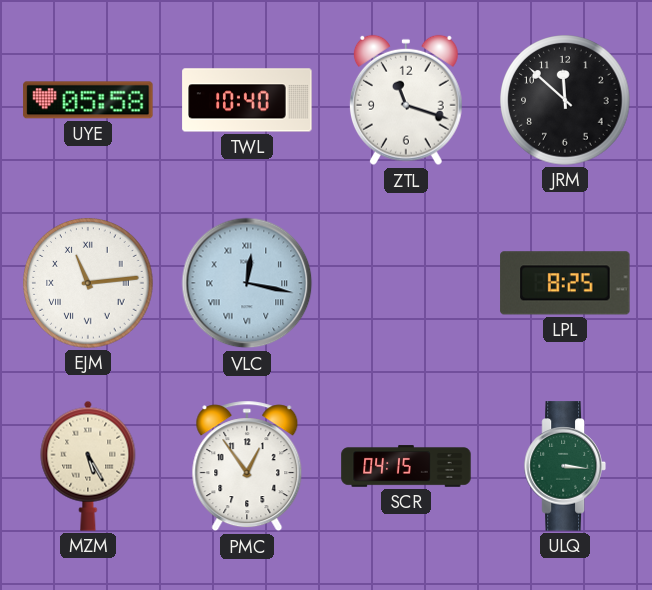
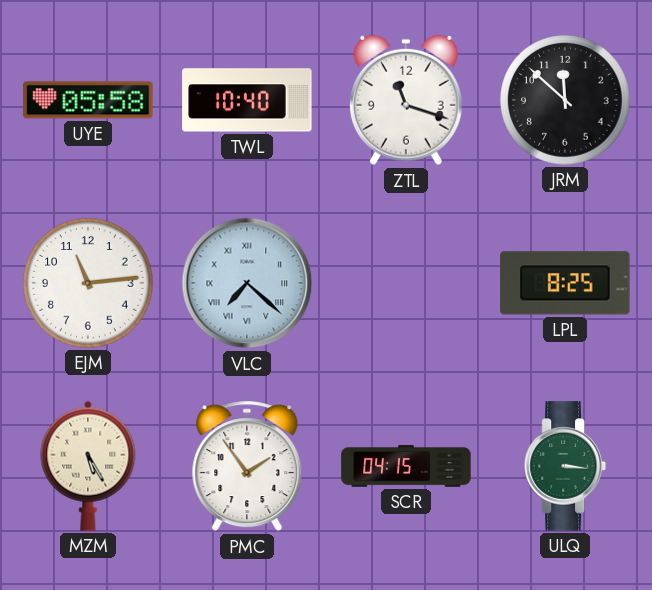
EJM numerals: Roman -> Arabic (88, 283)
VLC: 12:17 -> 7:22 (247, 283)
PMC: 12:54 -> 1:54 (247, 466)
